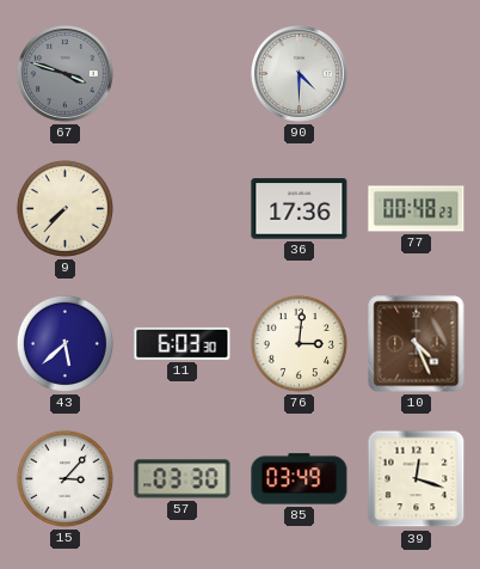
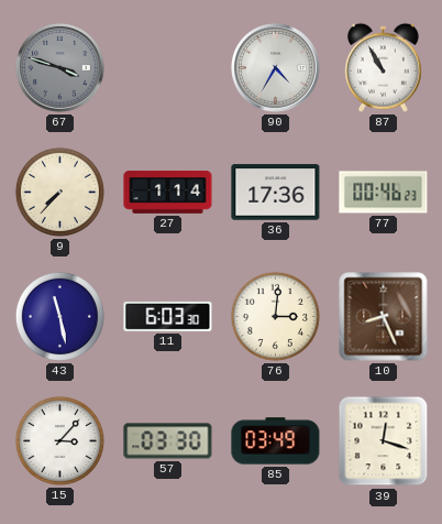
90: 4:30 -> 4:35 (276, 68)
87: none -> 10:55 (383, 67)
27: none -> 1:14 (168, 193)
77: 00:48 -> 00:46 (384, 193)
43: 5:38 -> 11:28 (59, 316)
10: 4:26 -> 8:26 (384, 317)
